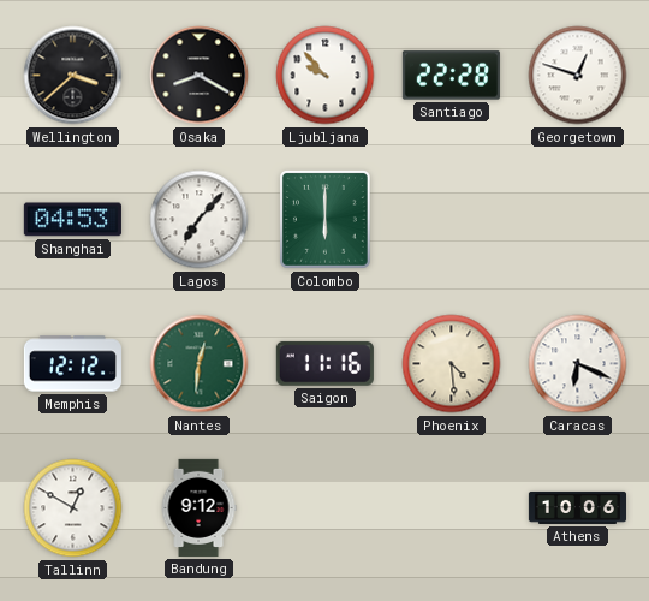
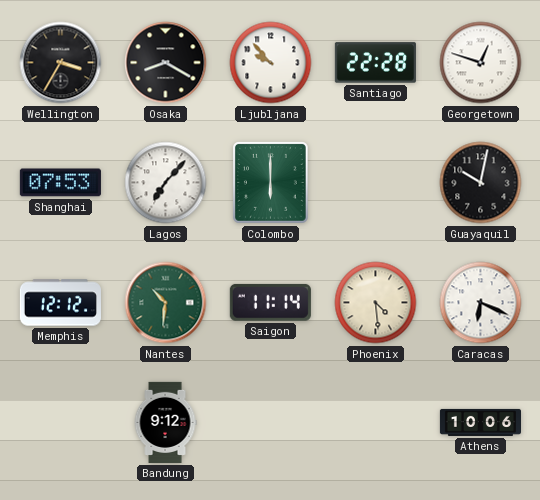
Wellington: 3:38 -> 3:35 (61, 63)
Shanghai: 04:53 -> 07:53 (60, 183)
Guayaquil: none -> 10:02 (481, 183)
Nantes: 12:31 -> 10:31 (166, 303)
Saigon: 11:16 -> 11:14 (270, 302)
Tallinn: 12:50 -> none (73, 508)
